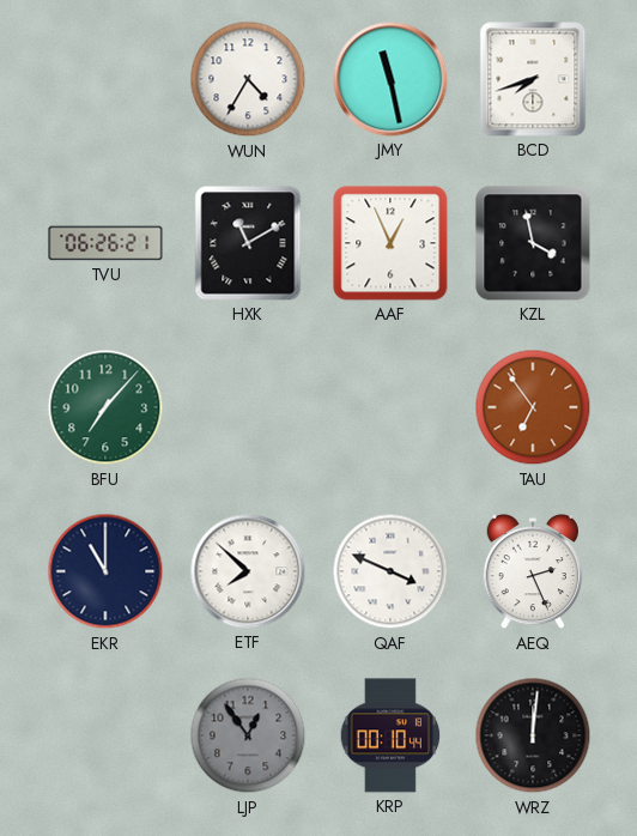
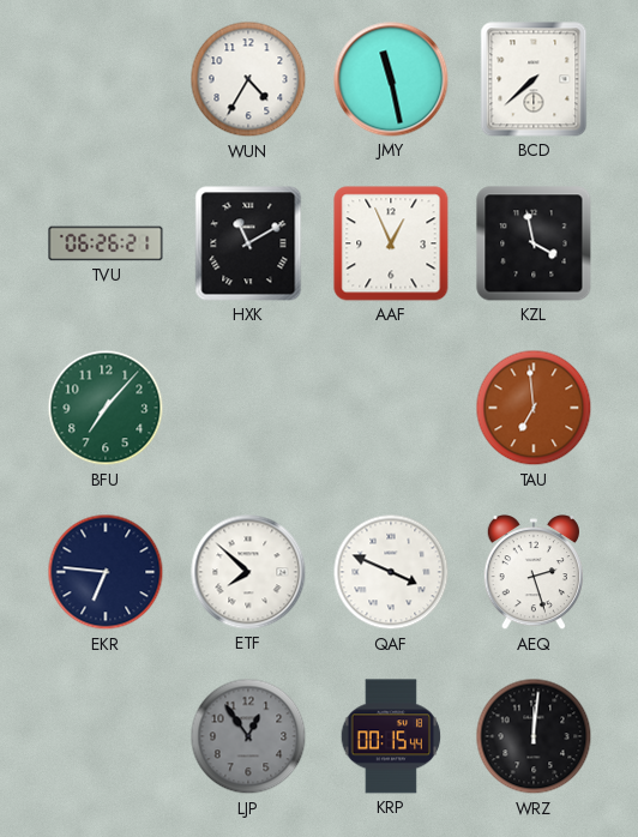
BCD: 7:42 -> 7:38 (534, 79)
TAU: 6:54 -> 6:59 (534, 408)
EKR: 11:00 -> 6:46 (106, 572)
AEQ: 2:26 -> 2:27 (534, 573)
KRP: 00:10 -> 00:15 (391, 736)
